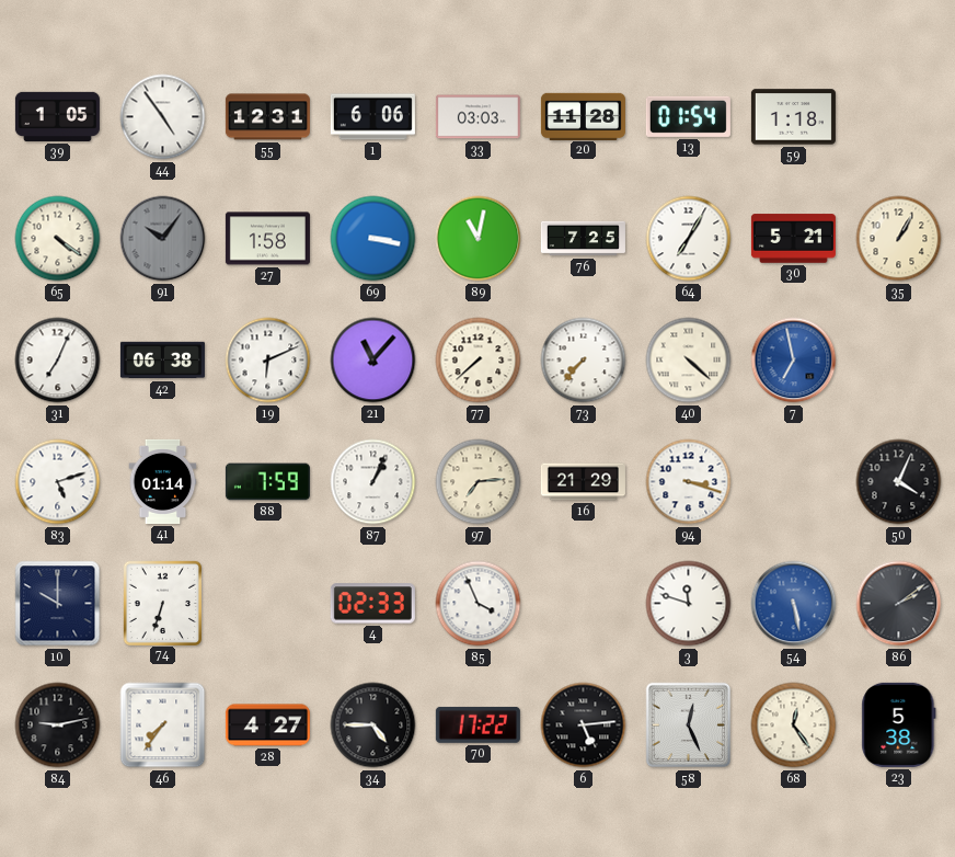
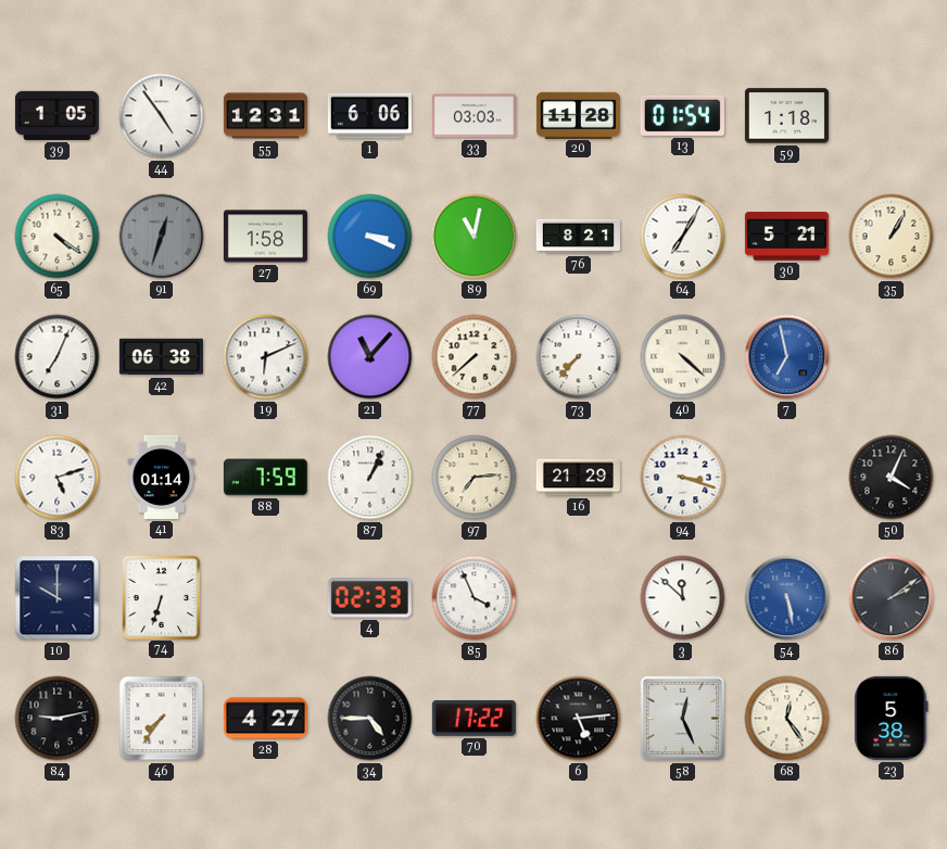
91: 10:06 -> 12:33 (162, 237)
69: 3:17 -> 3:19 (370, 237)
76: 7:25 -> 8:21 (578, 237)
3: 11:48 -> 11:52 (683, 598)
